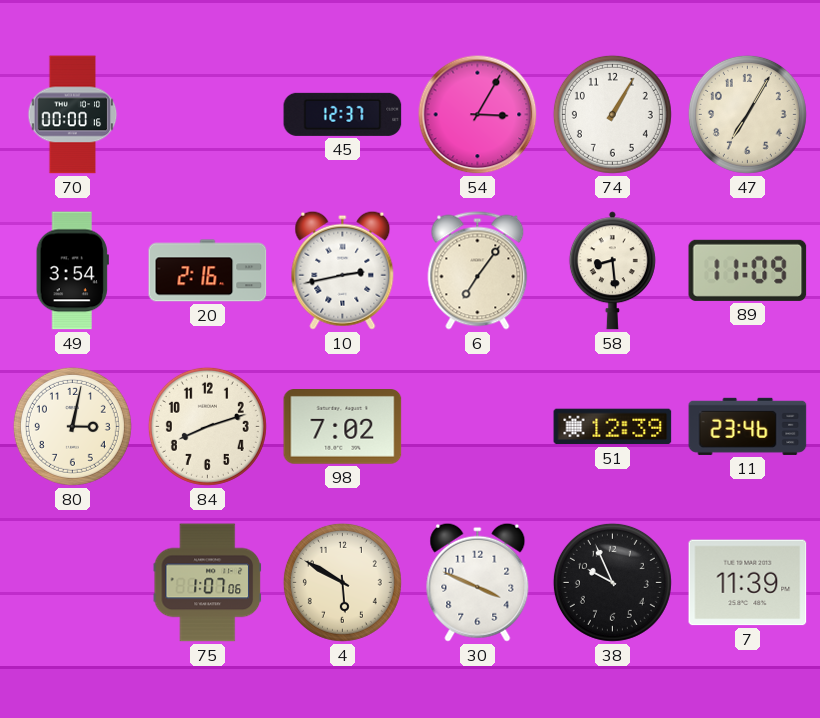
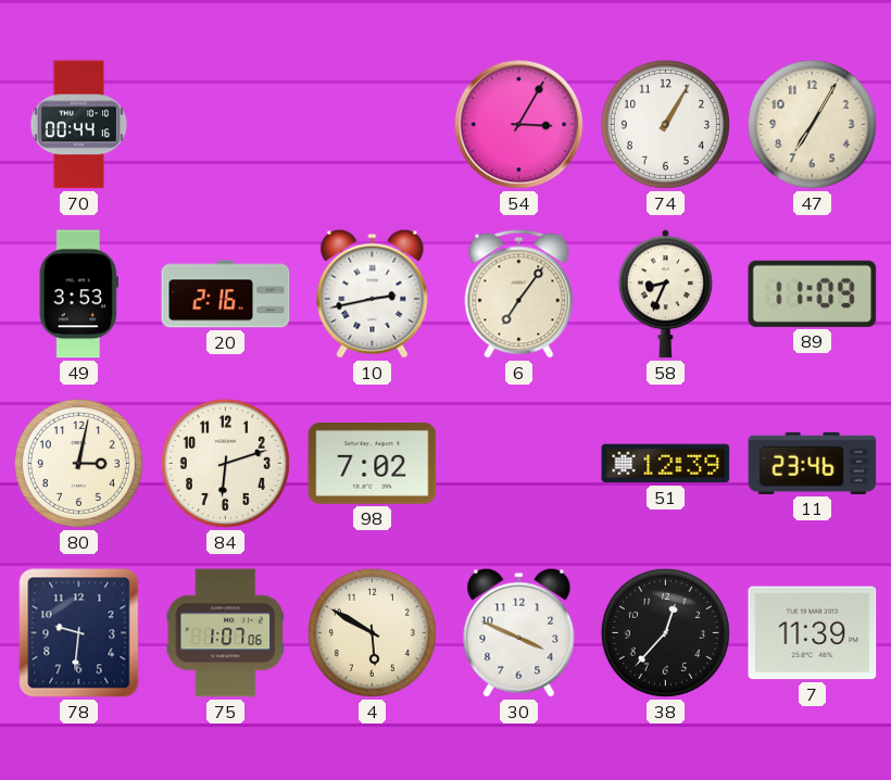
70: 00:00 -> 00:44 (79, 125)
45: 12:37 -> none (343, 114)
49: 3:54 -> 3:53 (78, 294)
58: 8:29 -> 8:34 (665, 294)
84: 8:12 -> 6:12 (225, 463)
78: none -> 9:31 (79, 633)
38: 9:56 -> 12:37 (665, 632)
